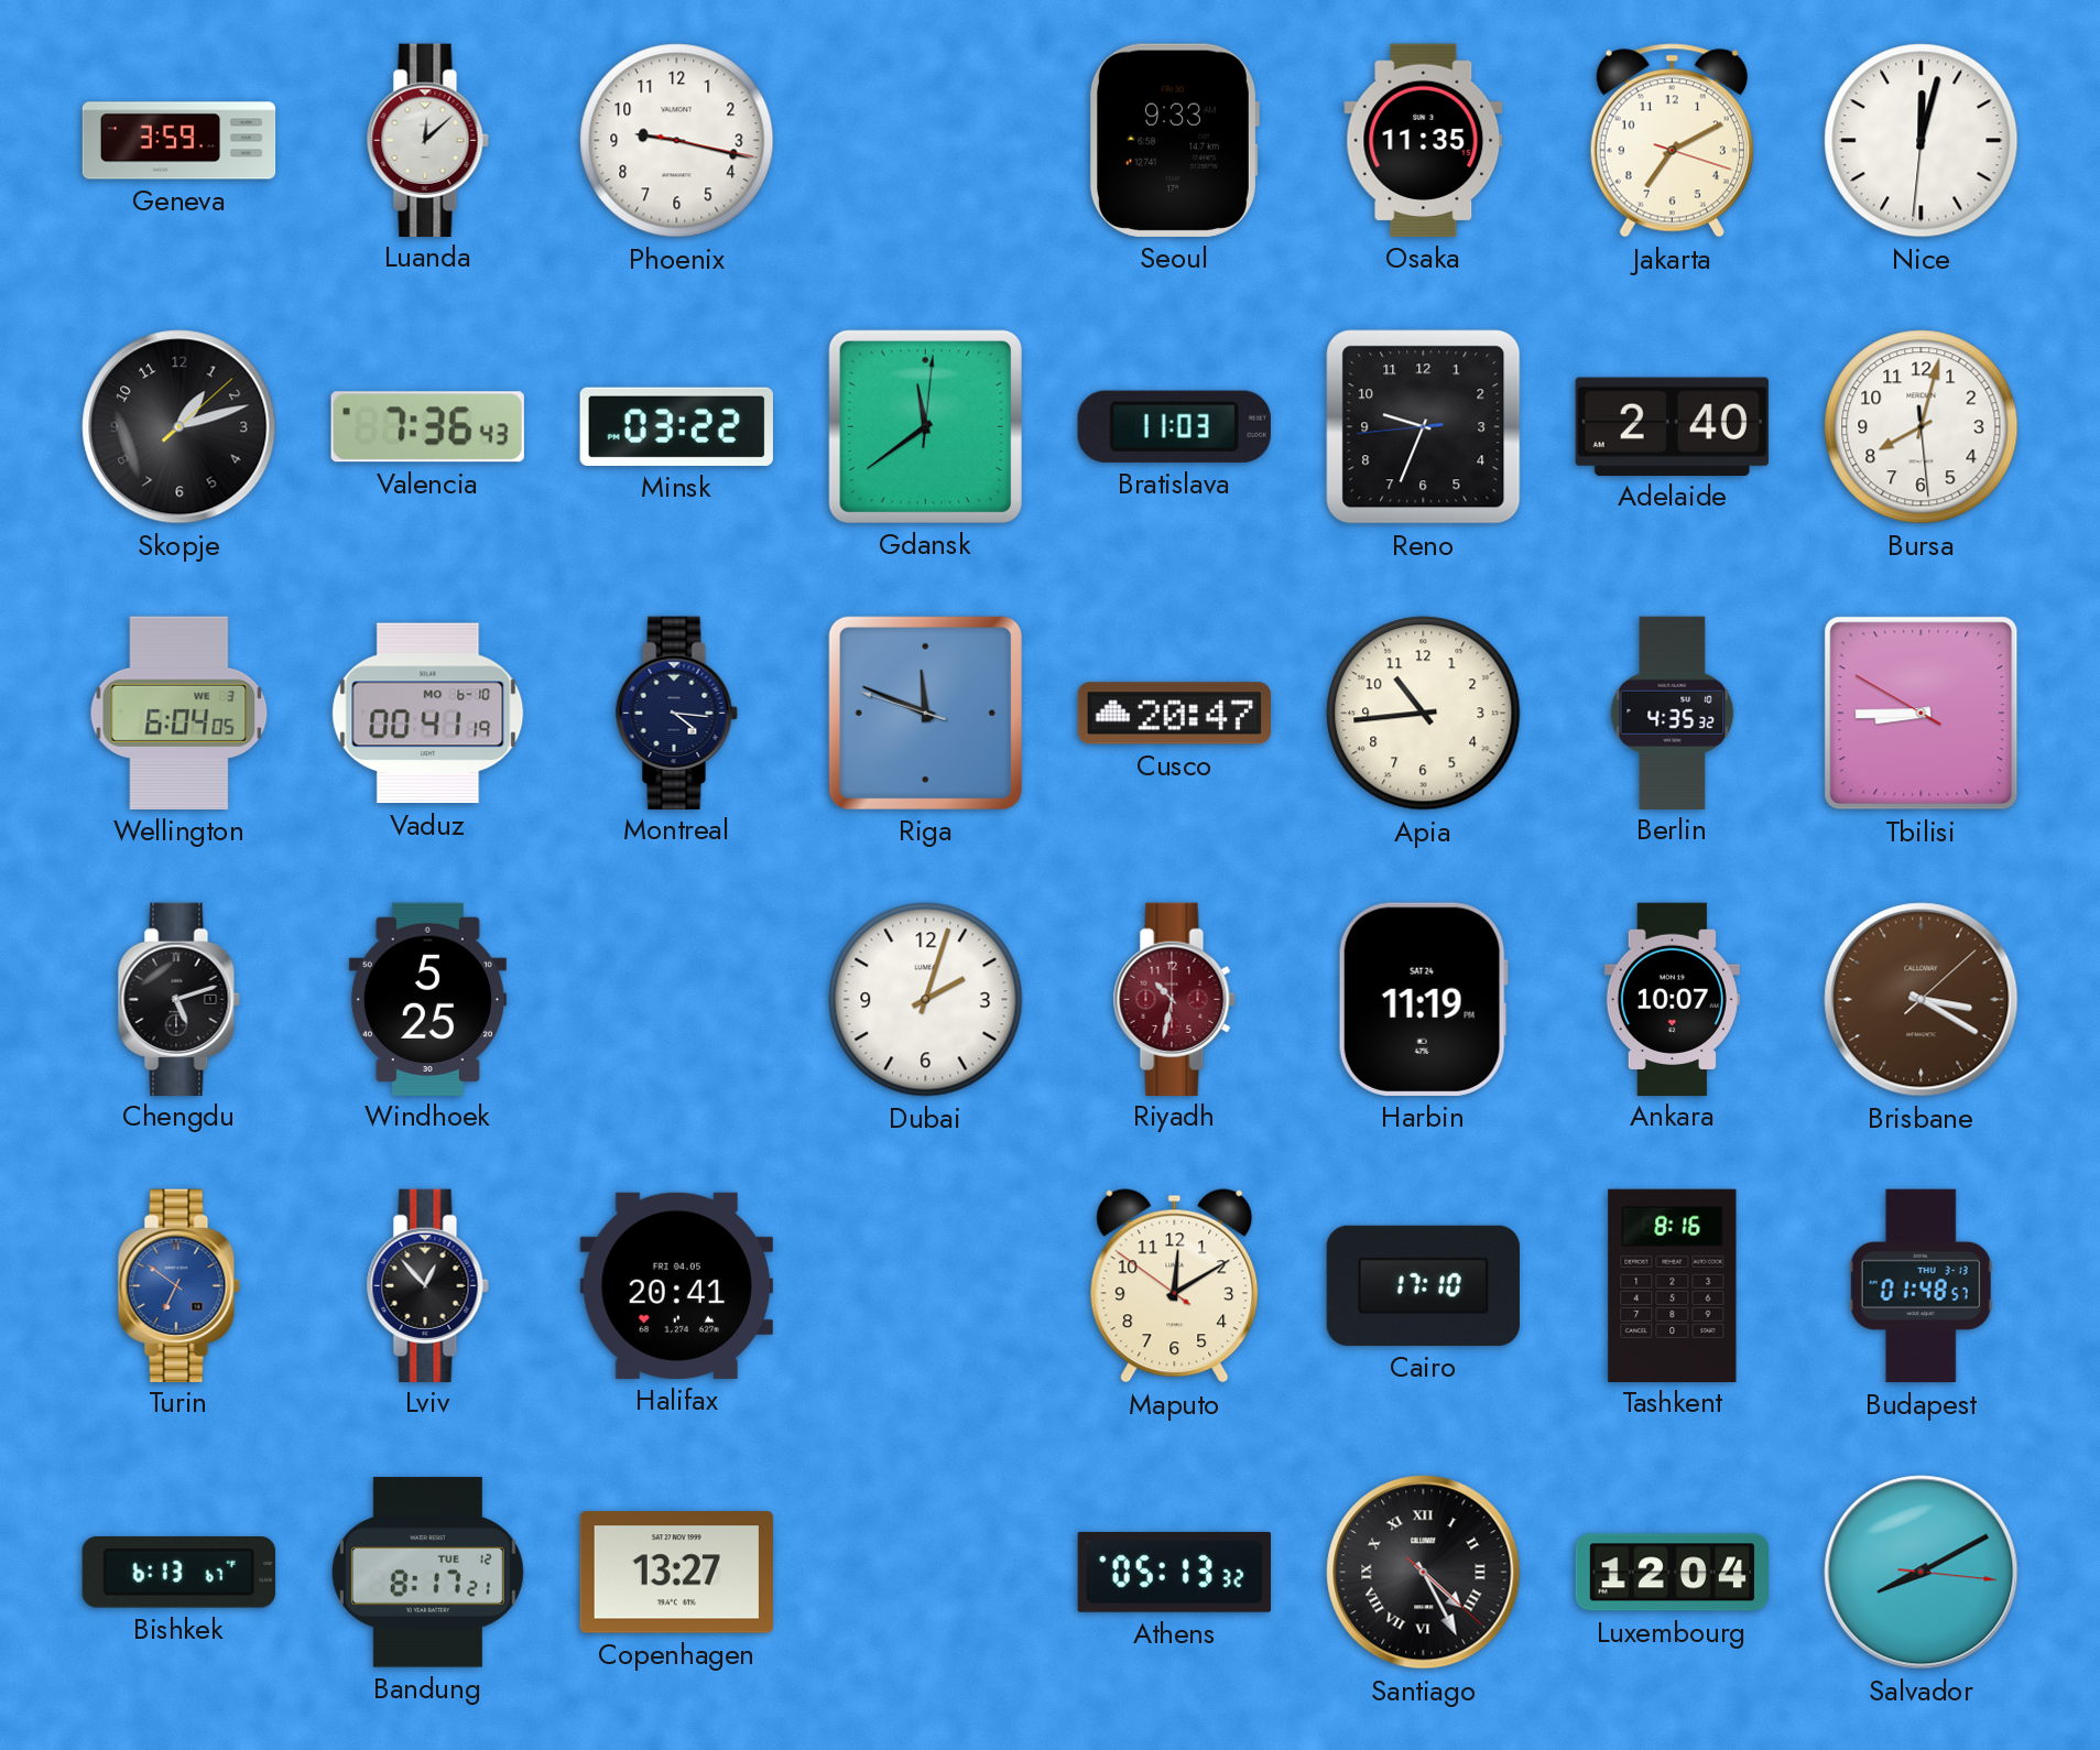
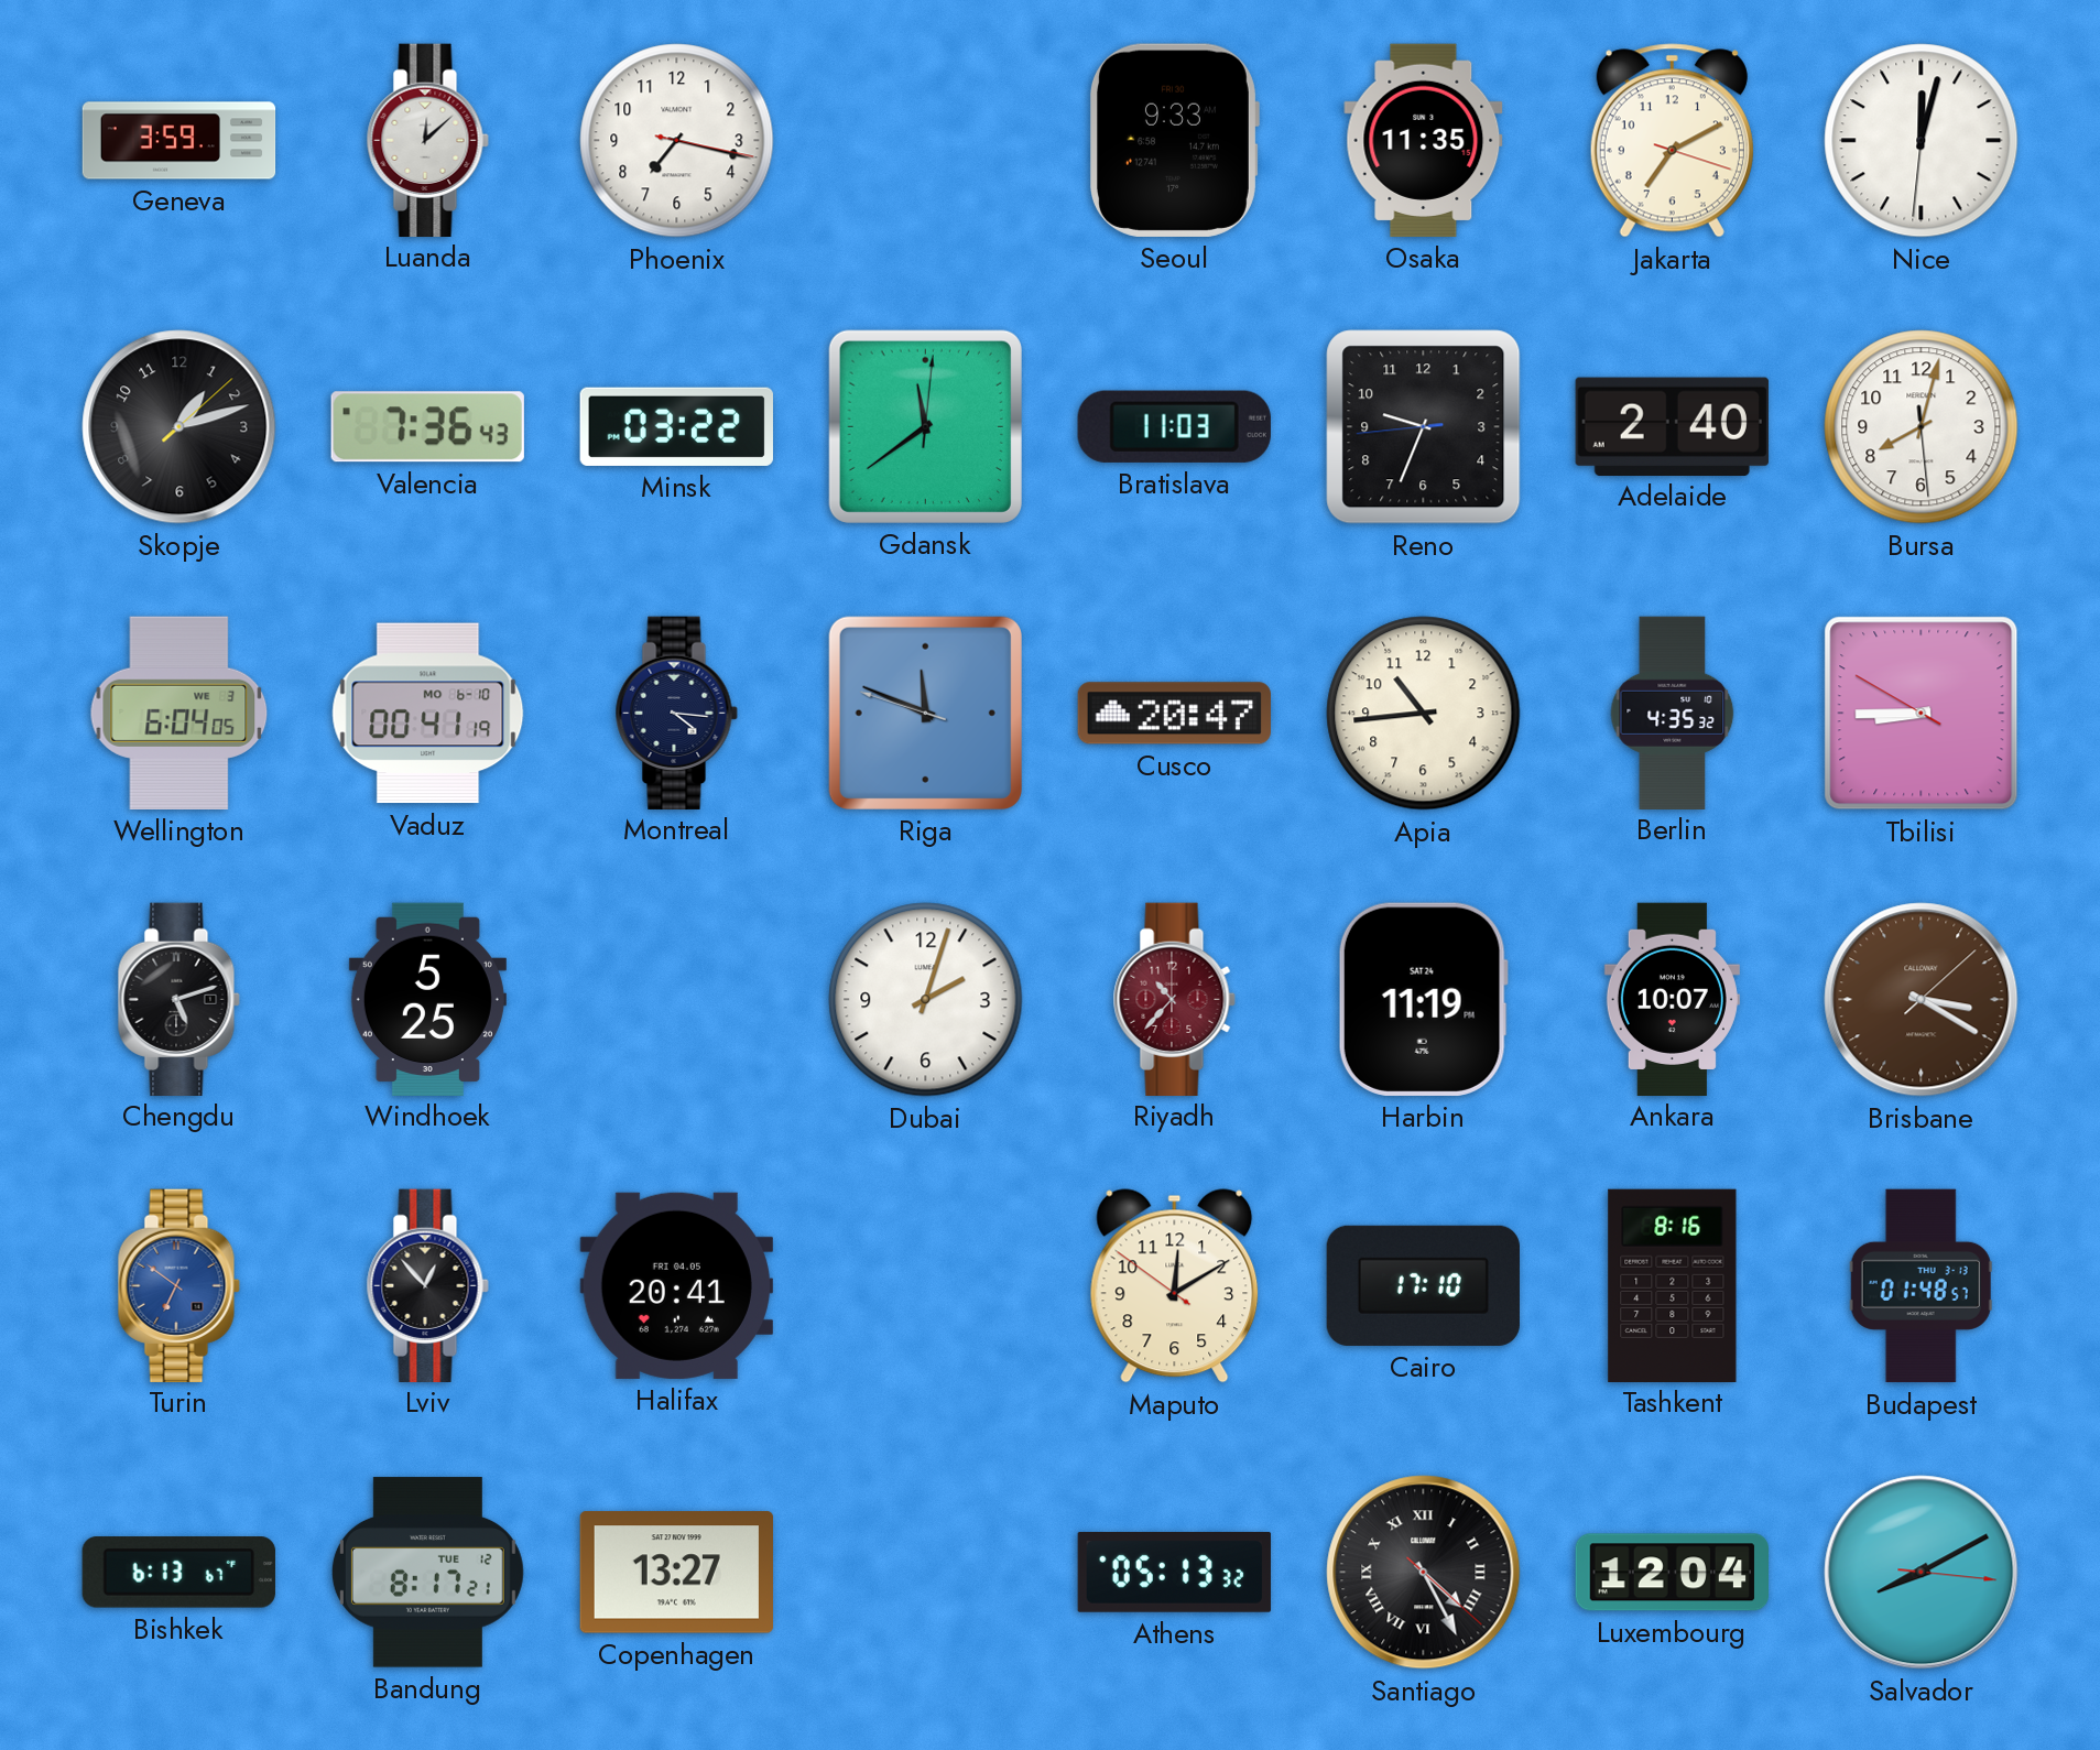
Phoenix: 9:17 -> 7:17 (677, 141)
Riyadh: 10:32 -> 10:37 (1174, 999)
